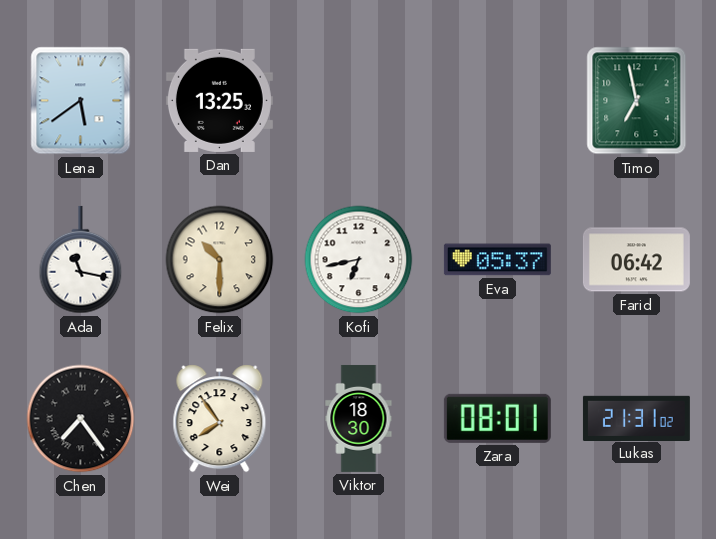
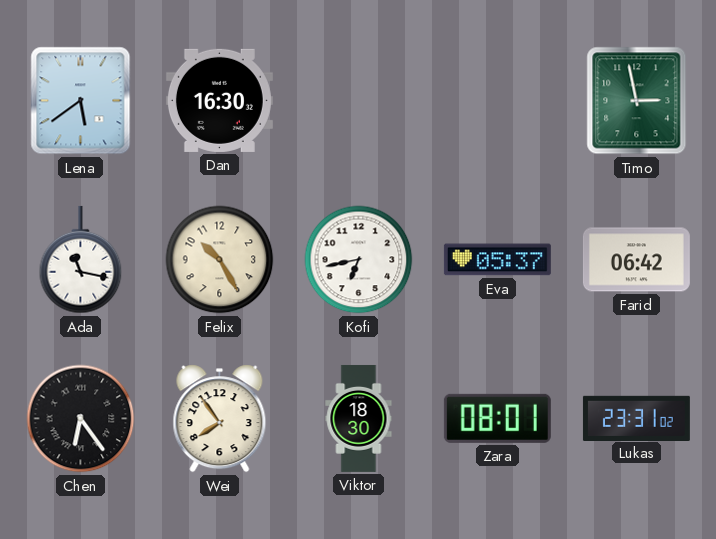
Dan: 13:25 -> 16:30 (219, 100)
Timo: 6:58 -> 2:58 (637, 101)
Felix: 10:30 -> 10:25 (220, 260)
Chen: 7:24 -> 6:24 (81, 419)
Lukas: 21:31 -> 23:31 (636, 418)
